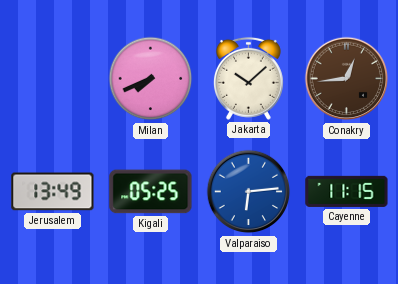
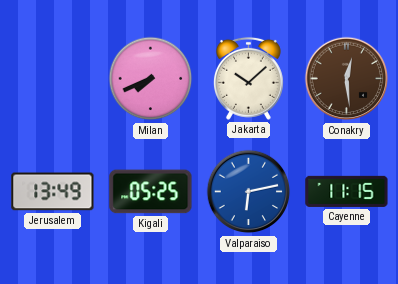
Conakry: 12:44 -> 12:29 (347, 79)
Valparaiso: 6:14 -> 6:13 (249, 192)
